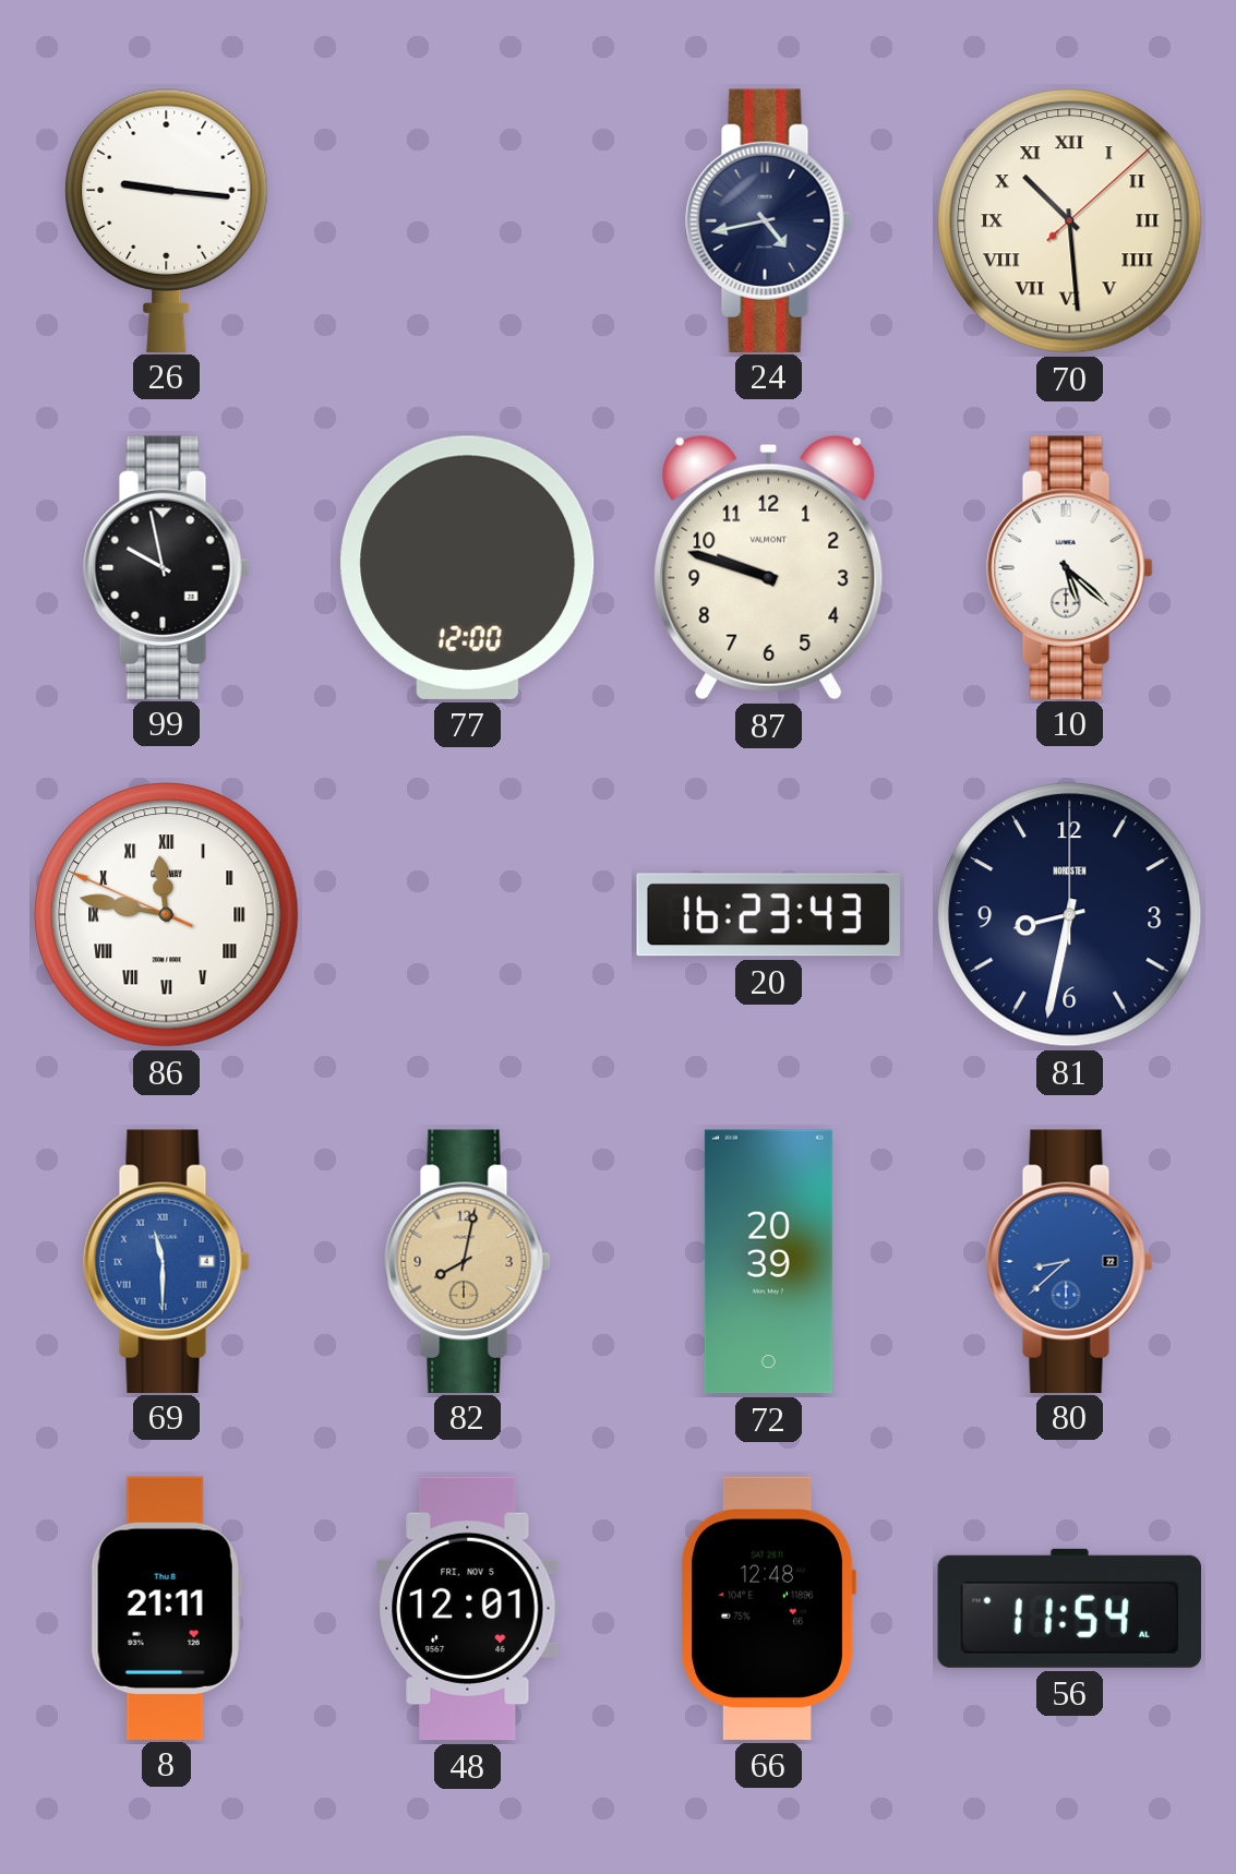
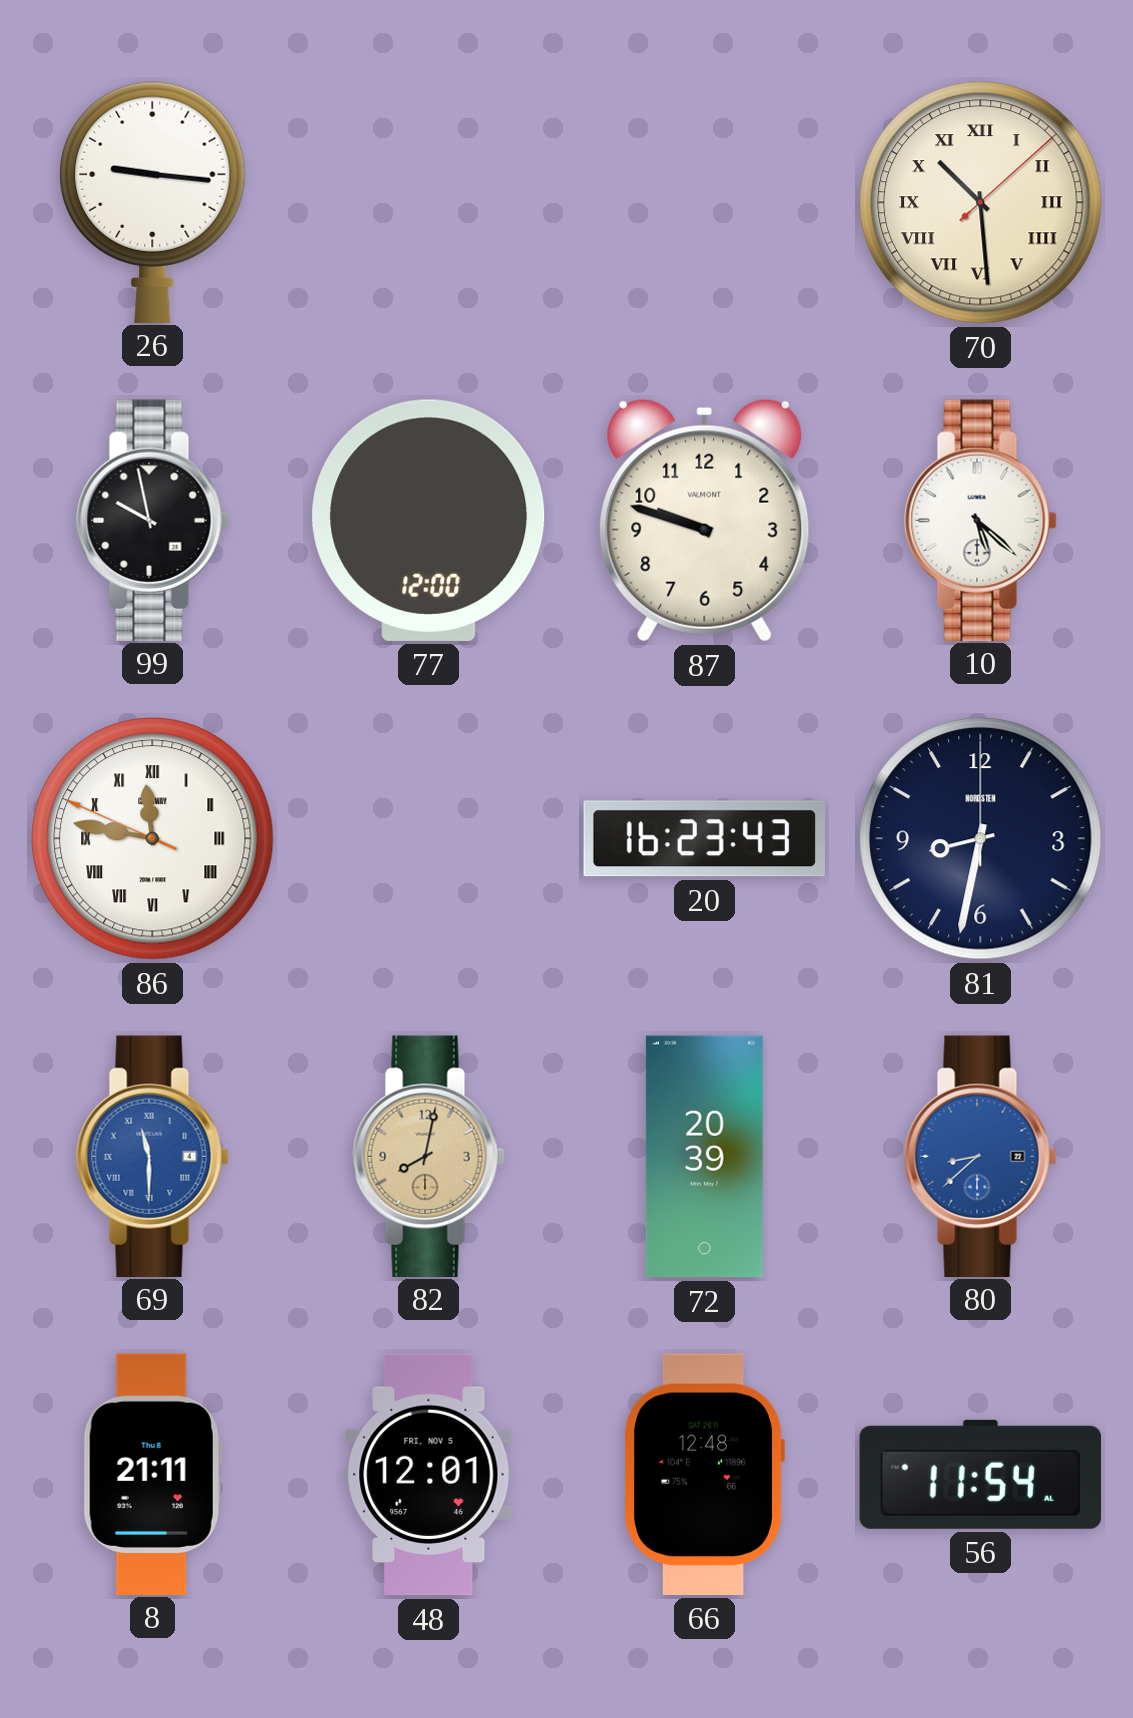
24: 4:43 -> none (769, 220)
